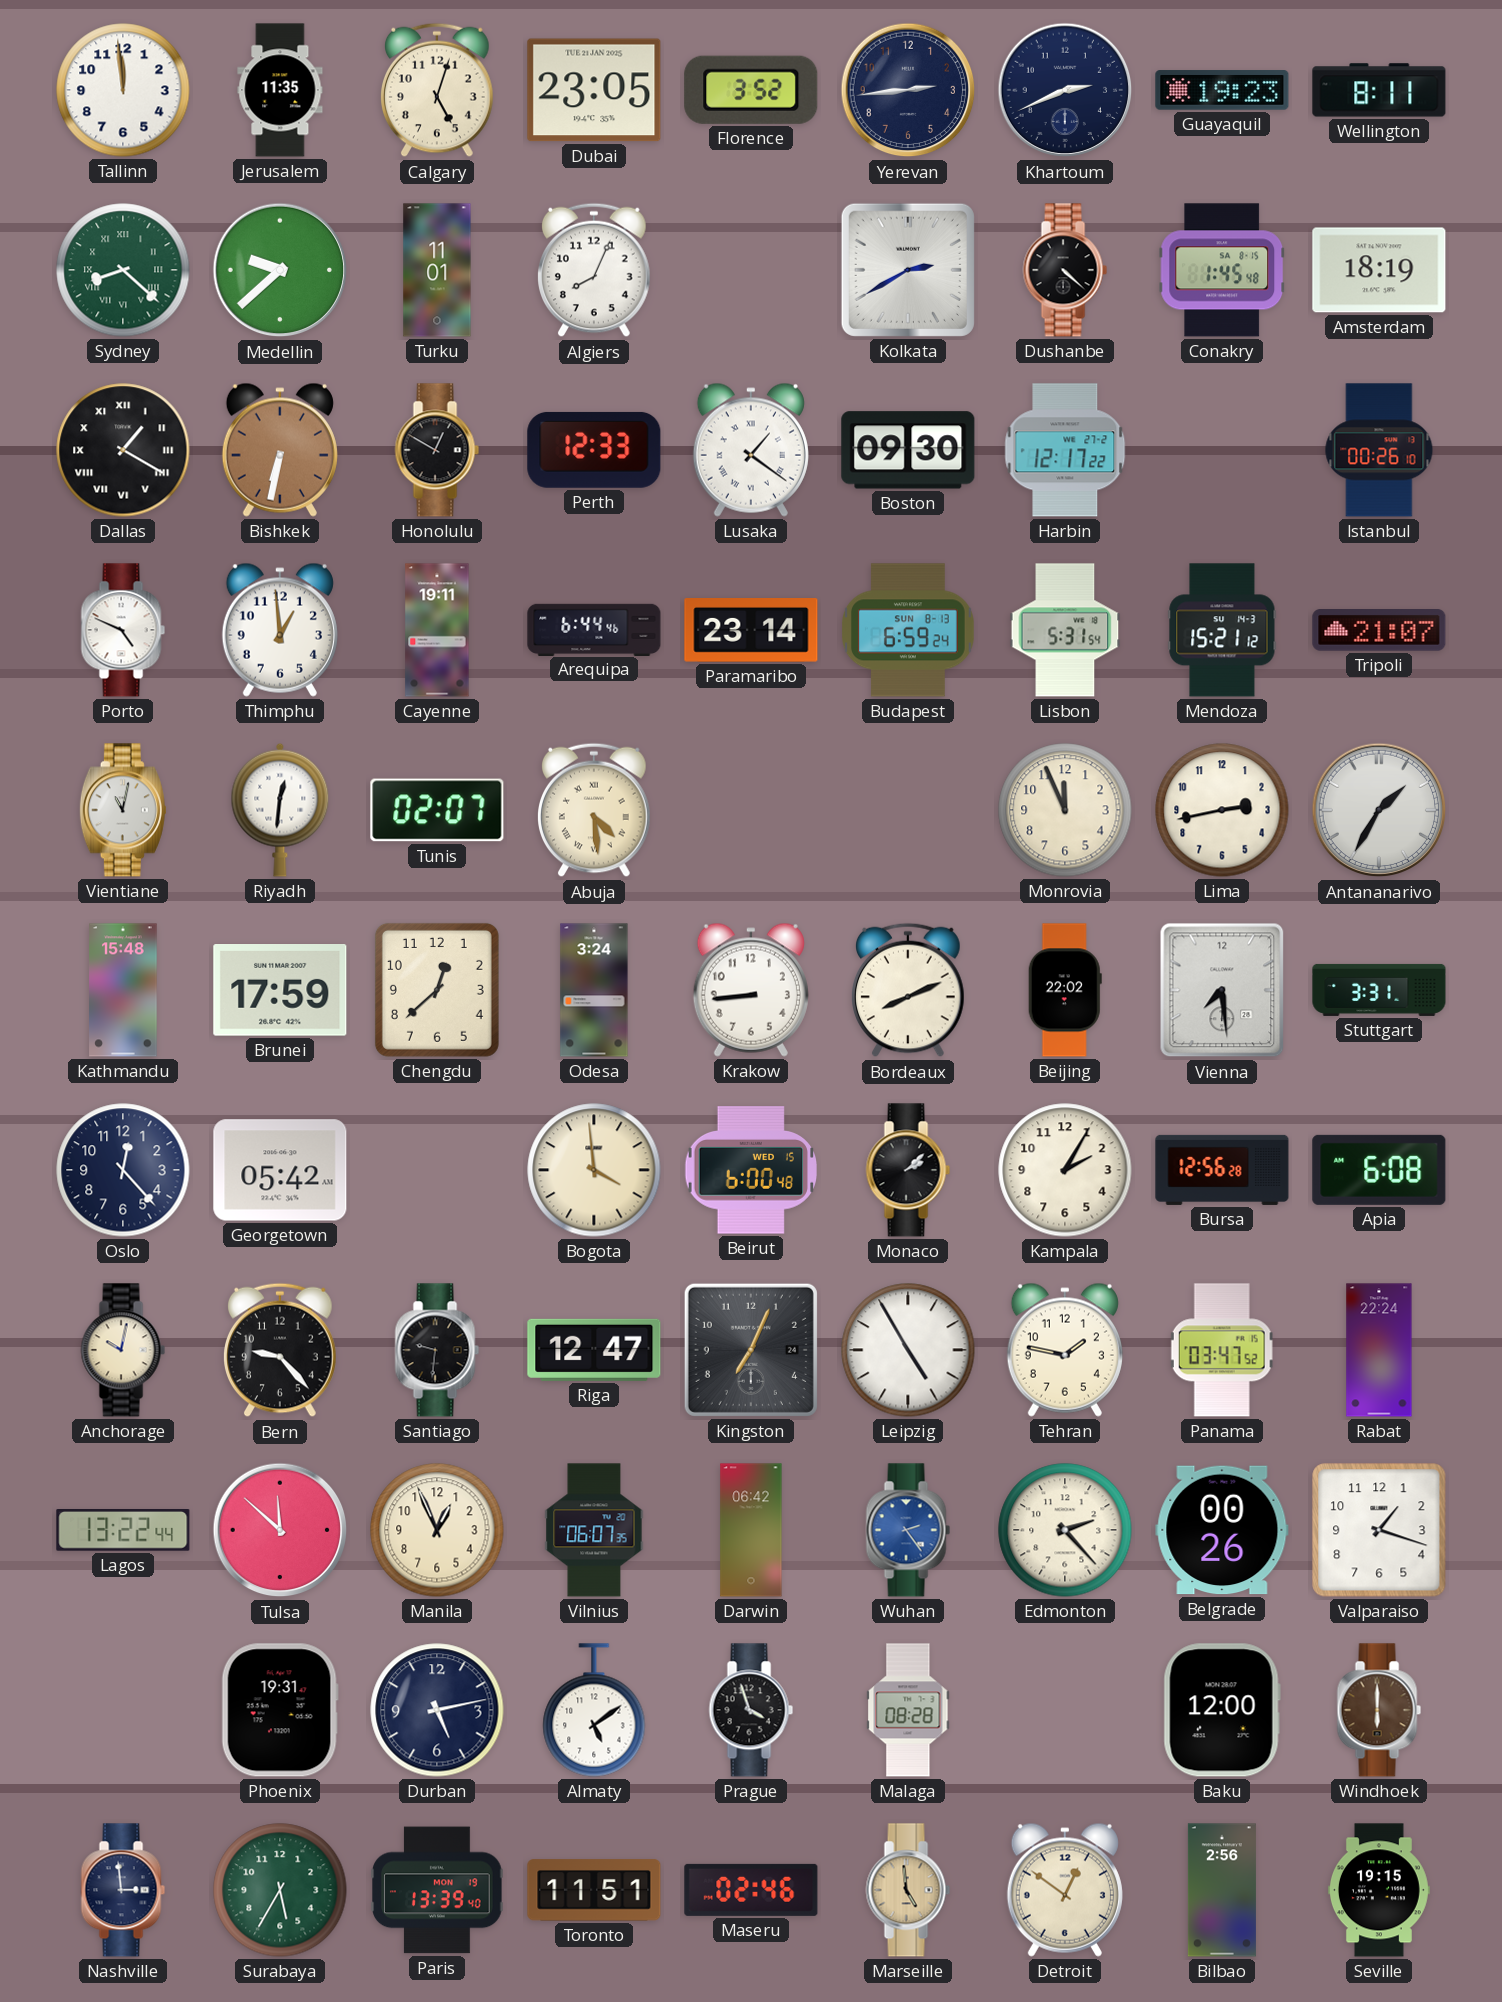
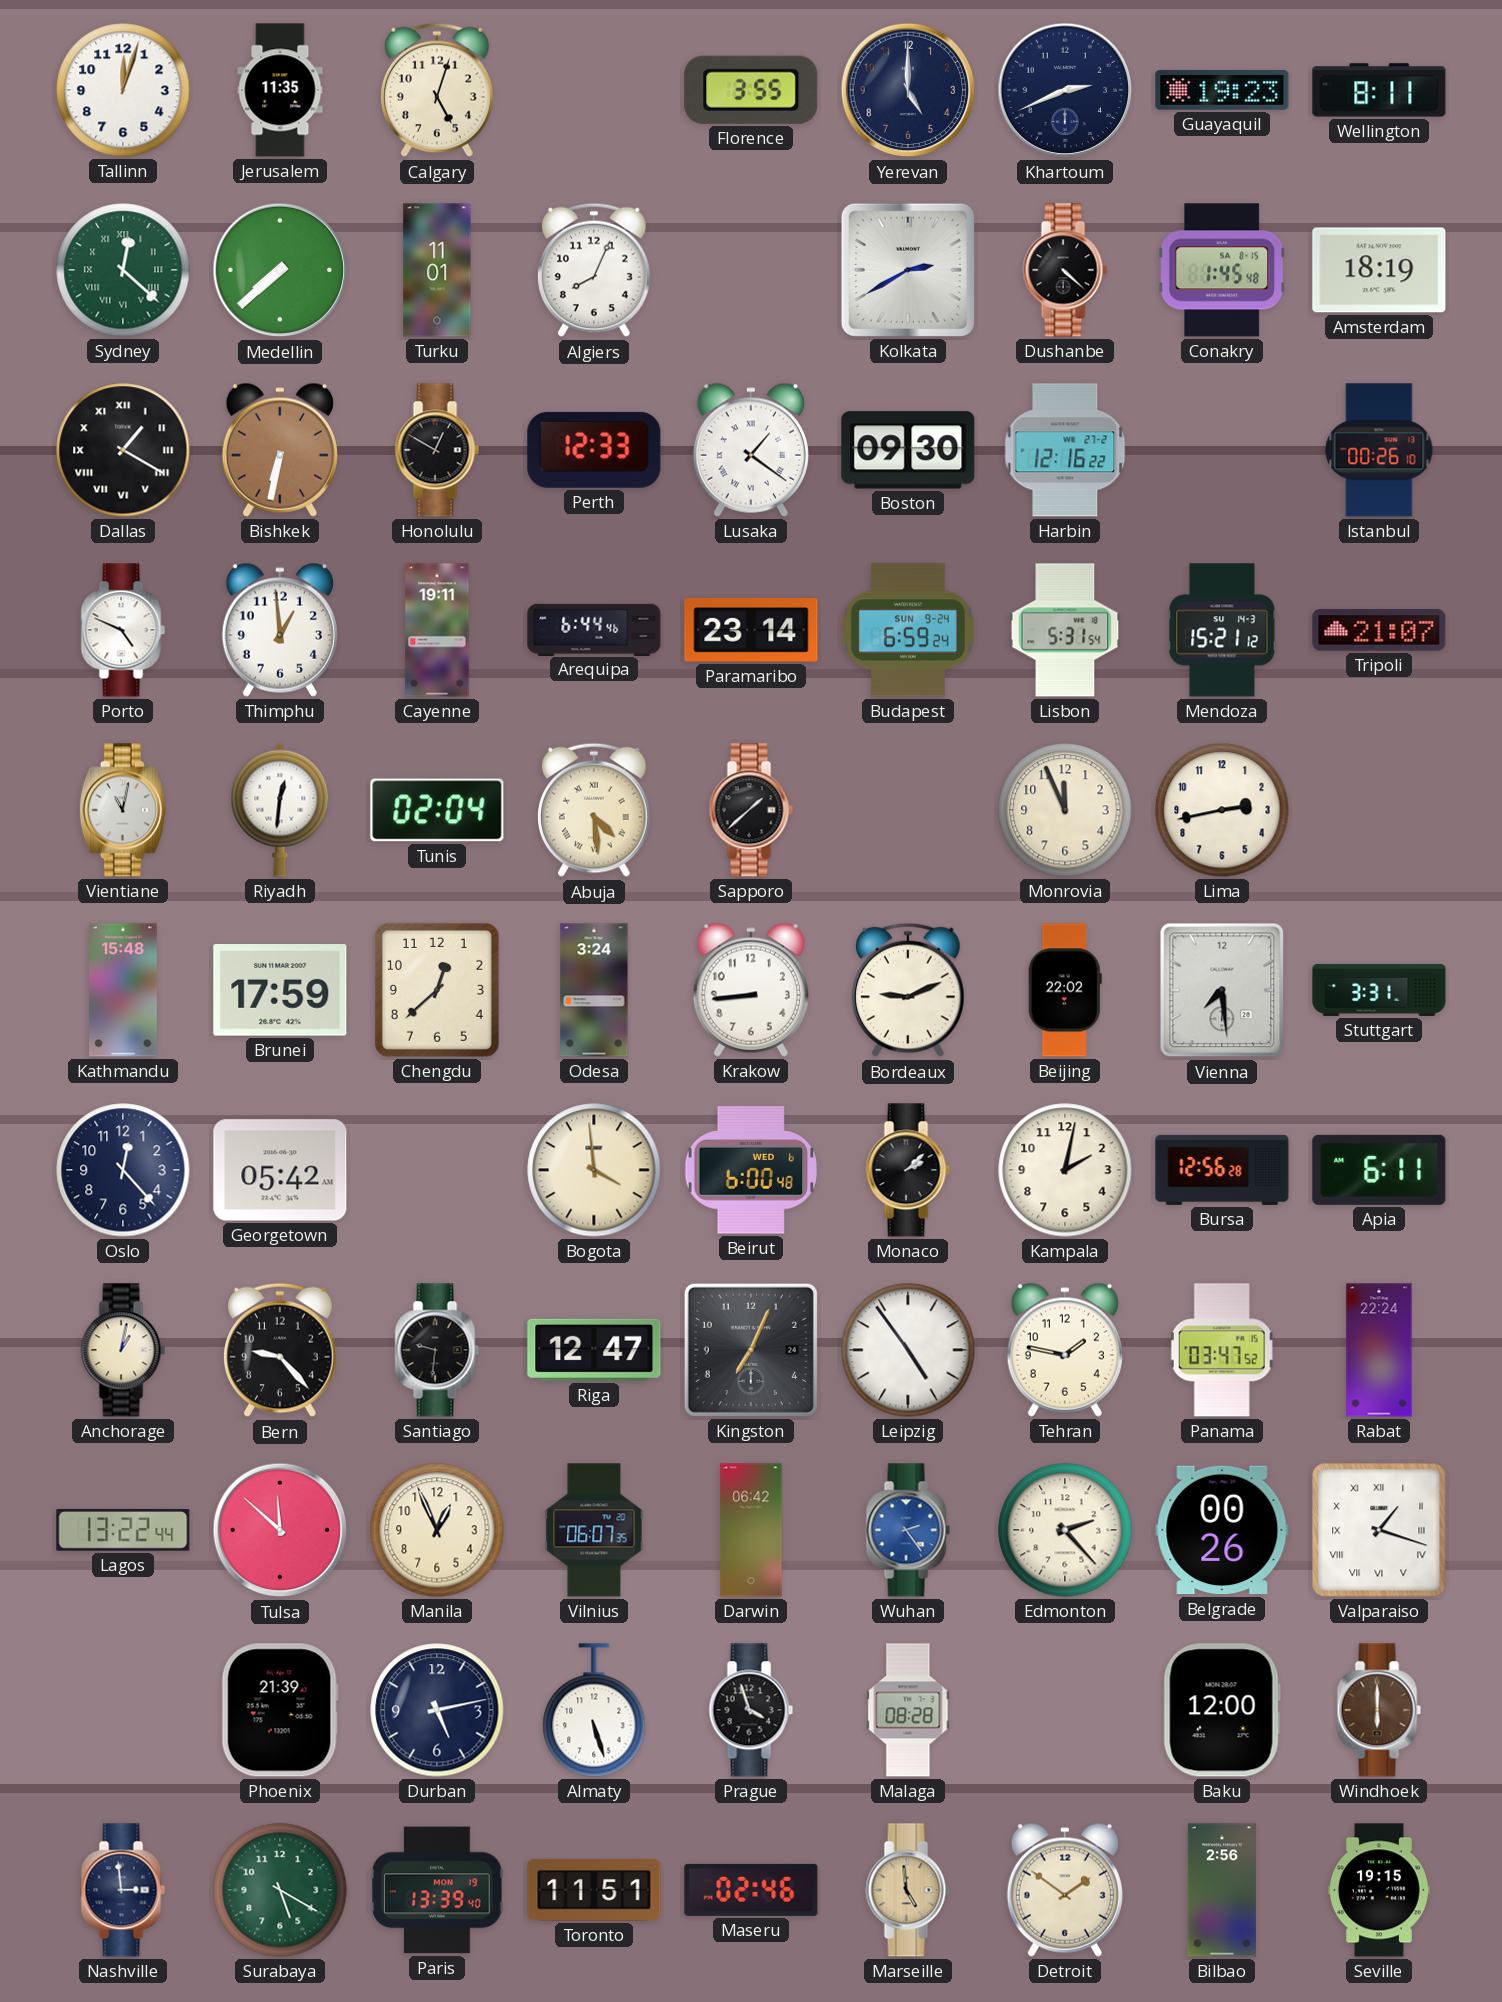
Tallinn: 11:59 -> 12:03 (123, 90)
Dubai: 23:05 -> none (594, 90)
Florence: 3:52 -> 3:55 (751, 90)
Yerevan: 2:44 -> 5:00 (908, 90)
Sydney: 8:22 -> 12:22 (123, 270)
Medellin: 9:38 -> 7:38 (280, 270)
Harbin: 12:17 -> 12:16 (1065, 450)
Budapest date: SUN 8-13 -> SUN 9-24 (909, 630)
Tunis: 02:07 -> 02:04 (437, 810)
Sapporo: none -> 1:38 (751, 810)
Antananarivo: 1:35 -> none (1379, 810)
Bordeaux: 8:11 -> 9:11 (909, 990)
Beirut date: WED 15 -> WED 6 (750, 1170)
Kampala: 2:05 -> 2:02 (1065, 1170)
Apia: 6:08 -> 6:11 (1379, 1170)
Anchorage: 10:02 -> 1:02 (123, 1350)
Leipzig: 4:55 -> 4:54 (908, 1350)
Valparaiso numerals: Arabic -> Roman (1379, 1530)
Phoenix: 19:31 -> 21:39 (280, 1710)
Almaty: 5:09 -> 5:27 (594, 1710)
Surabaya: 5:35 -> 5:20 (280, 1890)
Detroit: 12:51 -> 1:51 (1065, 1890)
